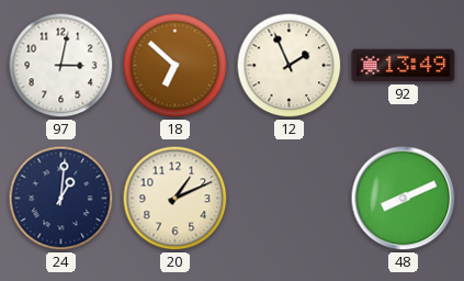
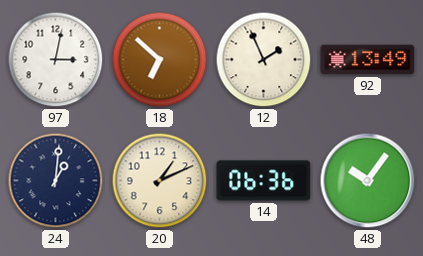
14: none -> 06:36 (264, 181)
48: 8:11 -> 10:06 (368, 181)
